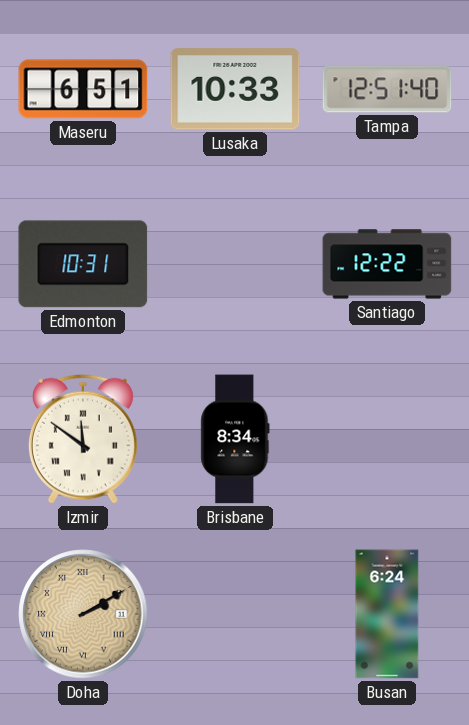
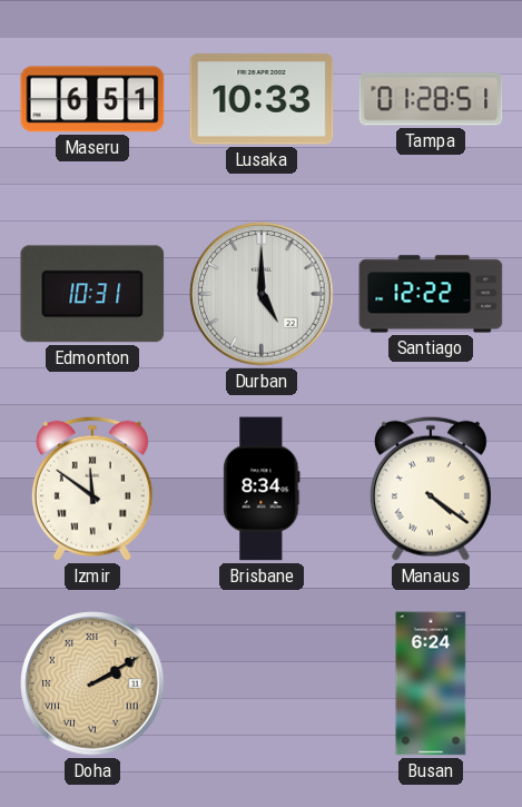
Tampa: 12:51 -> 01:28 (431, 99)
Durban: none -> 5:00 (262, 294)
Manaus: none -> 4:21 (431, 489)
